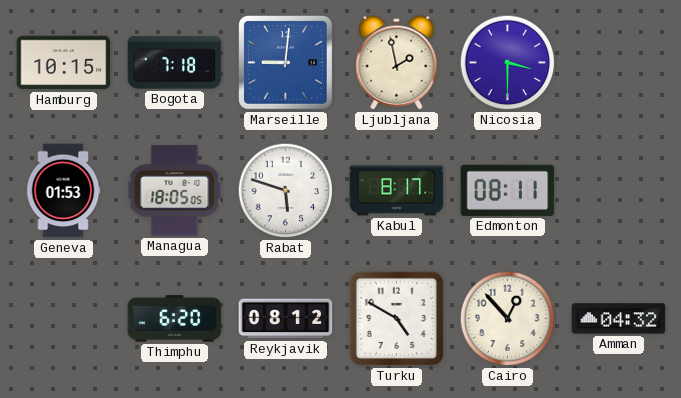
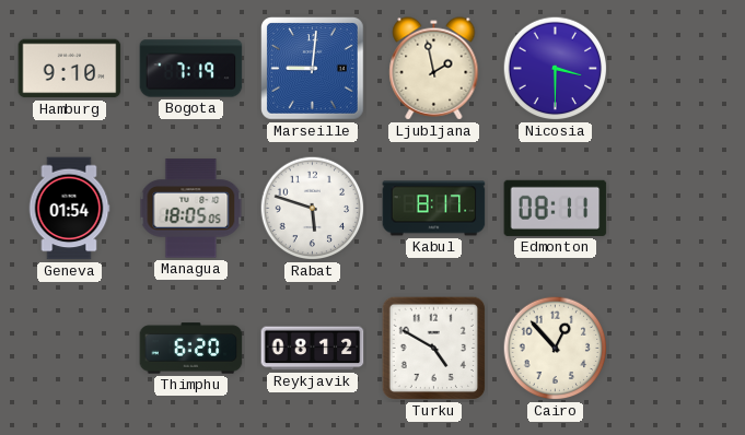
Hamburg: 10:15 -> 9:10 (70, 69)
Bogota: 7:18 -> 7:19 (191, 69)
Geneva: 01:53 -> 01:54 (69, 209)
Amman: 04:32 -> none (619, 319)
